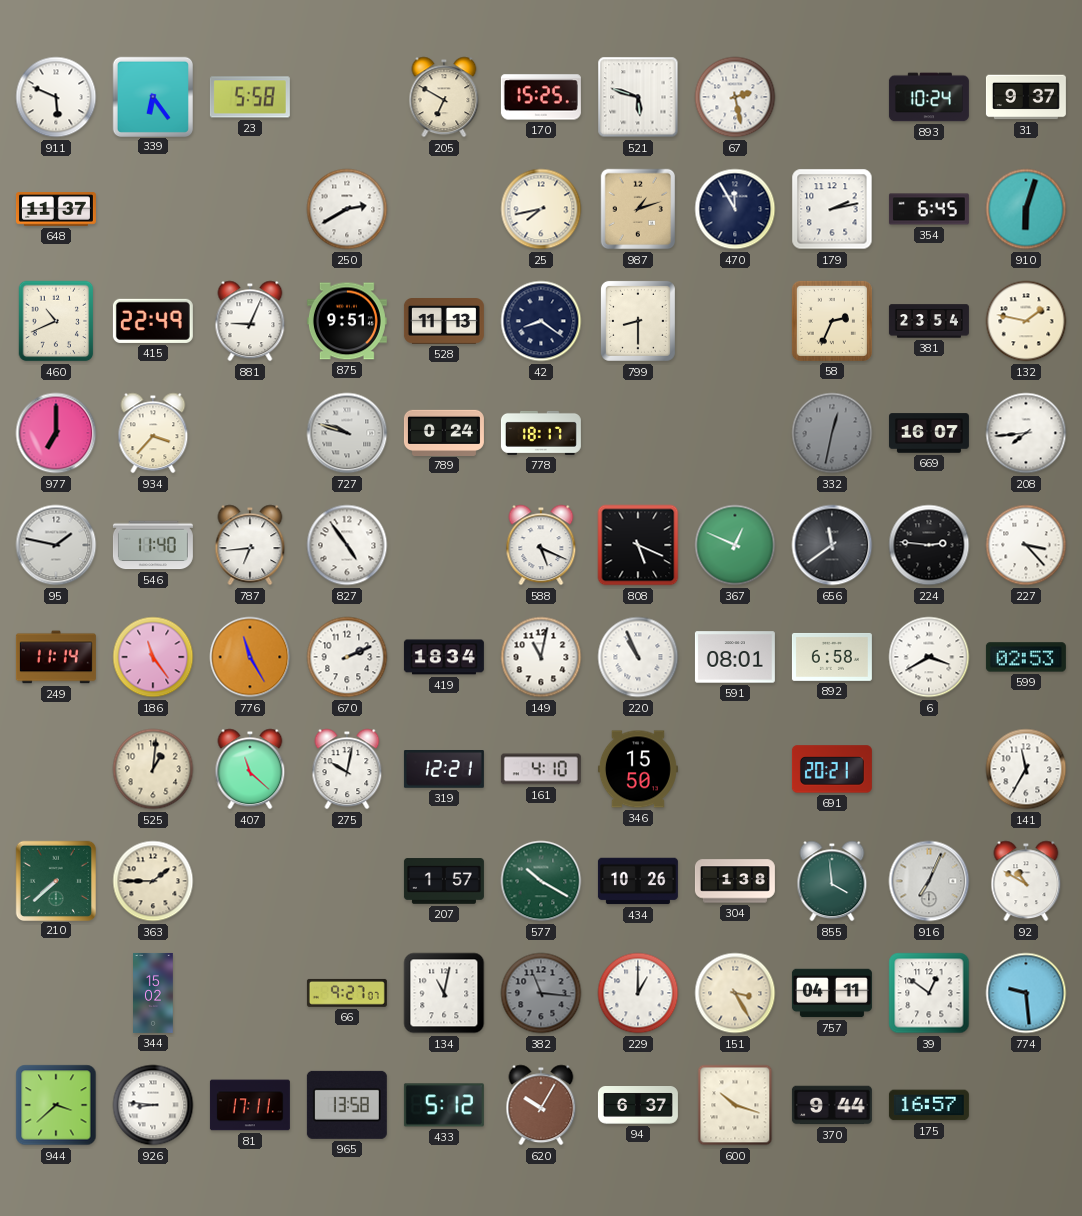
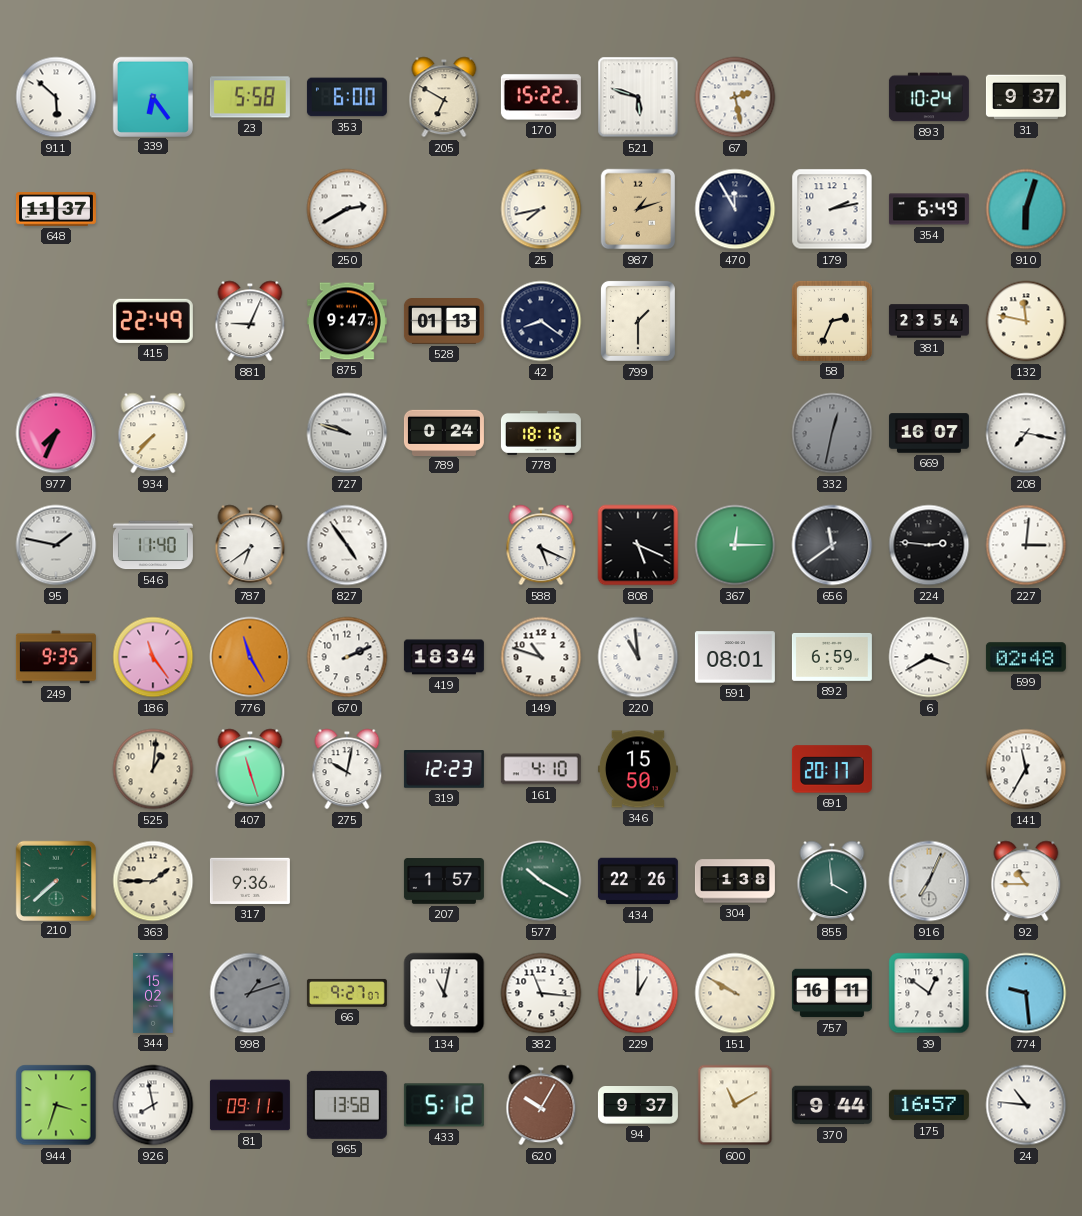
911: 5:49 -> 5:52 (56, 97)
353: none -> 6:00 (347, 97)
170: 15:25 -> 15:22 (541, 97)
354: 6:45 -> 6:49 (929, 209)
460: 10:41 -> none (56, 321)
875: 9:51 -> 9:47 (347, 321)
528: 11:13 -> 01:13 (444, 322)
799: 8:30 -> 1:30 (638, 321)
132: 1:47 -> 11:47 (1026, 321)
977: 7:00 -> 7:34 (56, 433)
934: 3:37 -> 7:37 (153, 433)
778: 18:17 -> 18:16 (541, 433)
208: 7:44 -> 7:17 (1026, 433)
787: 6:44 -> 6:39 (250, 545)
367: 12:49 -> 12:15 (735, 545)
227: 3:23 -> 3:01 (1026, 545)
249: 11:14 -> 9:35 (56, 657)
149: 11:02 -> 10:48 (541, 657)
220: 10:56 -> 10:59 (638, 657)
892: 6:58 -> 6:59 (832, 657)
599: 02:53 -> 02:48 (1026, 657)
407: 11:22 -> 11:27 (250, 769)
319: 12:21 -> 12:23 (444, 769)
691: 20:21 -> 20:17 (832, 769)
317: none -> 9:36 (250, 881)
434: 10:26 -> 22:26 (638, 881)
92: 10:50 -> 10:45 (1026, 881)
998: none -> 1:12 (250, 993)
382 dial: grey -> white (541, 993)
151: 3:25 -> 9:50 (735, 993)
757: 04:11 -> 16:11 (832, 993)
944: 3:38 -> 3:33 (56, 1105)
926: 8:46 -> 7:58 (153, 1105)
81: 17:11 -> 09:11 (250, 1105)
94: 6:37 -> 9:37 (638, 1106)
600: 10:18 -> 11:10 (735, 1105)
24: none -> 10:46 (1026, 1105)
